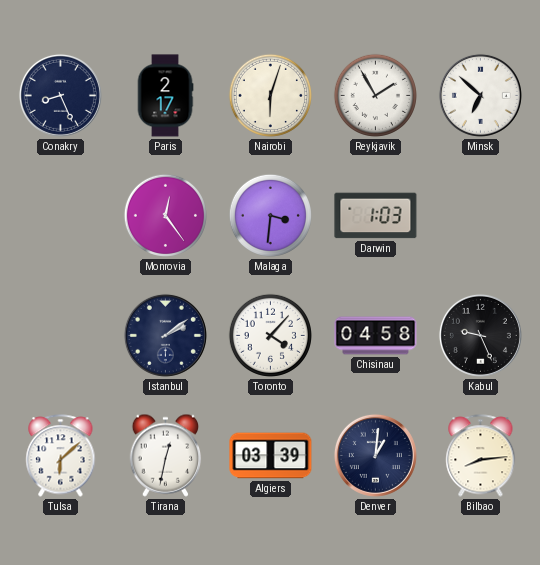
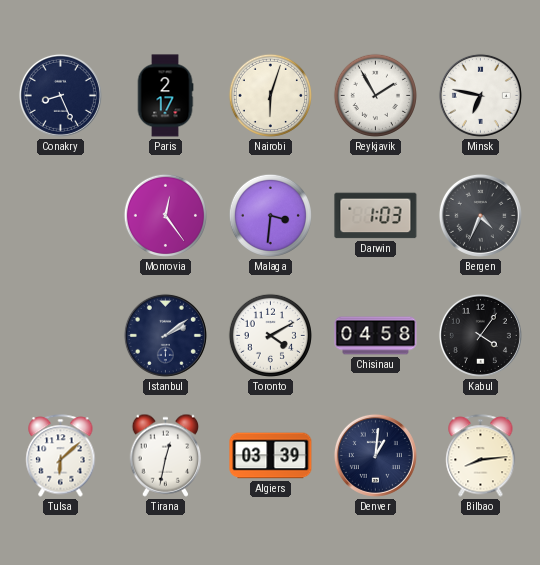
Minsk: 6:52 -> 6:47 (480, 95)
Bergen: none -> 4:34 (480, 215)
Toronto: 4:07 -> 4:10 (270, 335)
Kabul: 9:26 -> 4:06 (480, 335)
